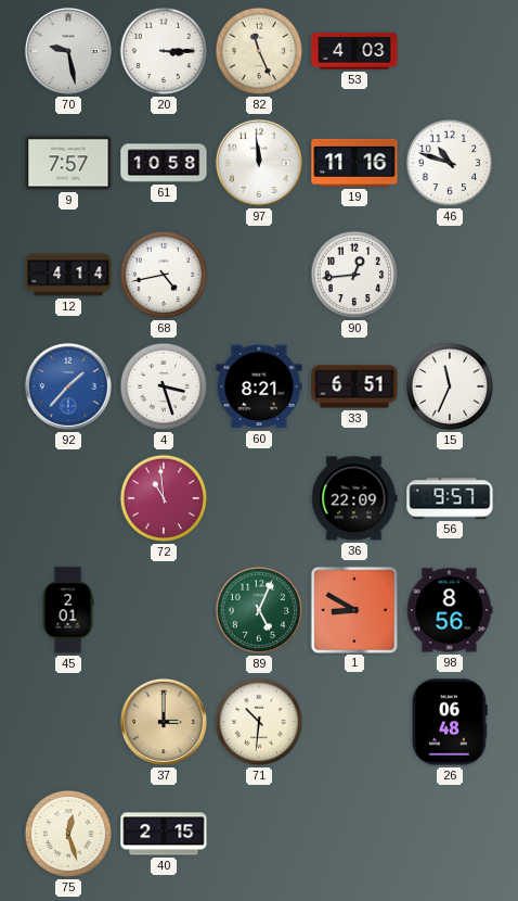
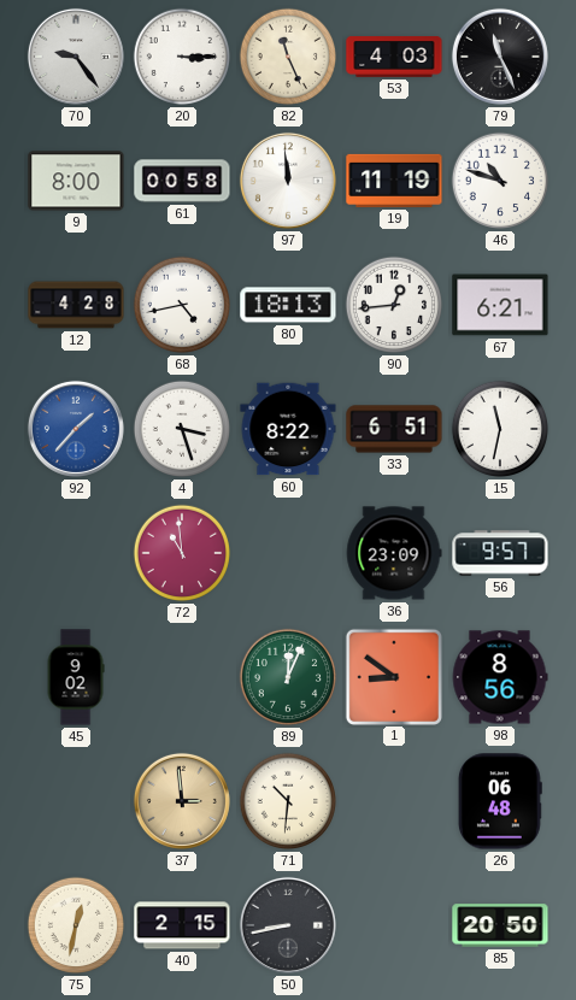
70: 9:28 -> 9:24 (76, 57)
79: none -> 11:26 (500, 57)
9: 7:57 -> 8:00 (76, 181)
61: 10:58 -> 00:58 (182, 181)
19: 11:16 -> 11:19 (394, 181)
12: 4:14 -> 4:28 (76, 305)
80: none -> 18:13 (288, 305)
67: none -> 6:21 (500, 305)
60: 8:21 -> 8:22 (288, 429)
15: 11:34 -> 11:32 (500, 429)
36: 22:09 -> 23:09 (394, 553)
45: 2:01 -> 9:02 (76, 677)
89: 5:04 -> 12:04 (288, 677)
1: 8:50 -> 8:51 (393, 676)
37: 3:00 -> 2:59 (182, 801)
75: 12:27 -> 12:32 (76, 925)
50: none -> 8:43 (288, 925)
85: none -> 20:50 (500, 925)
